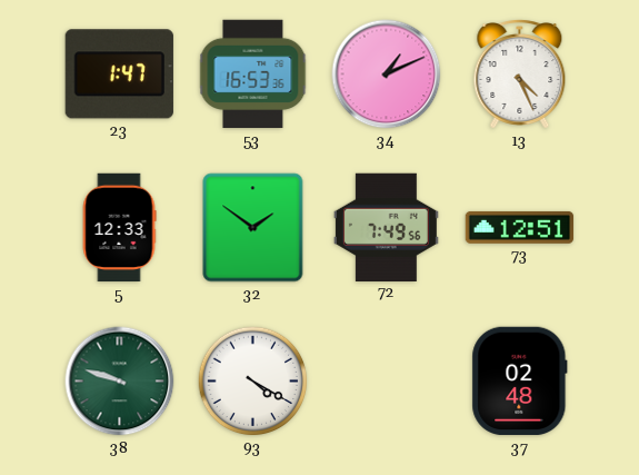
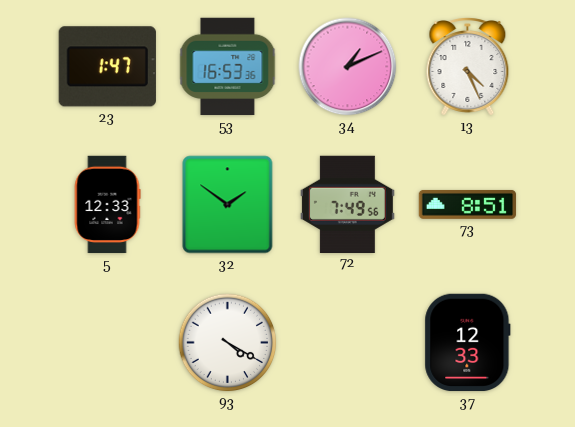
73: 12:51 -> 8:51 (468, 205)
38: 9:48 -> none (120, 382)
37: 02:48 -> 12:33 (468, 343)
